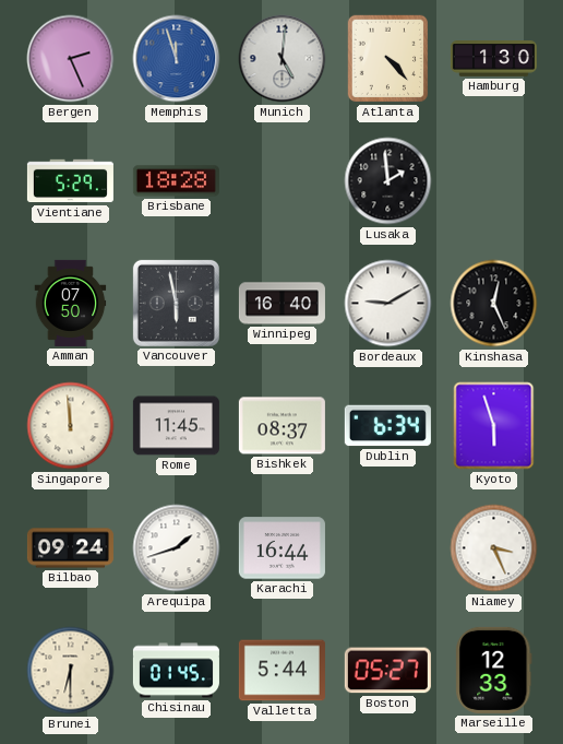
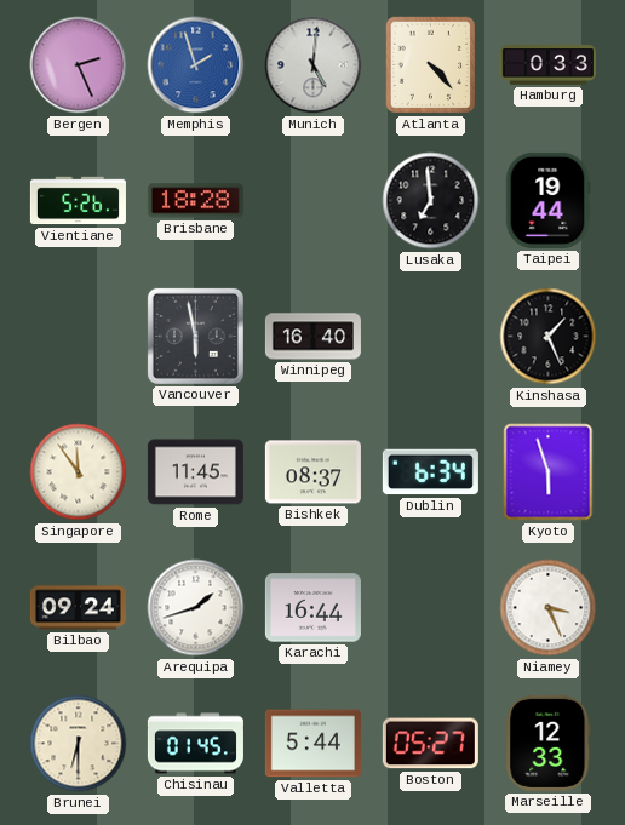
Memphis: 11:57 -> 1:57 (196, 65)
Hamburg: 1:30 -> 0:33 (547, 65)
Vientiane: 5:29 -> 5:26 (78, 201)
Lusaka: 1:59 -> 6:59 (431, 201)
Taipei: none -> 19:44 (547, 200)
Amman: 07:50 -> none (71, 303)
Bordeaux: 9:10 -> none (388, 304)
Kinshasa: 12:26 -> 1:26 (549, 337)
Singapore: 11:59 -> 11:54 (79, 472)
